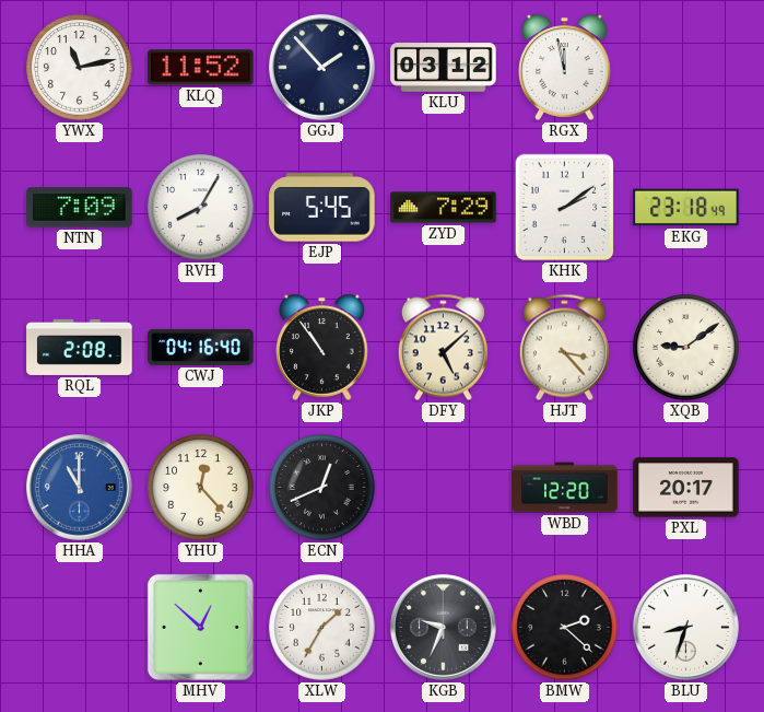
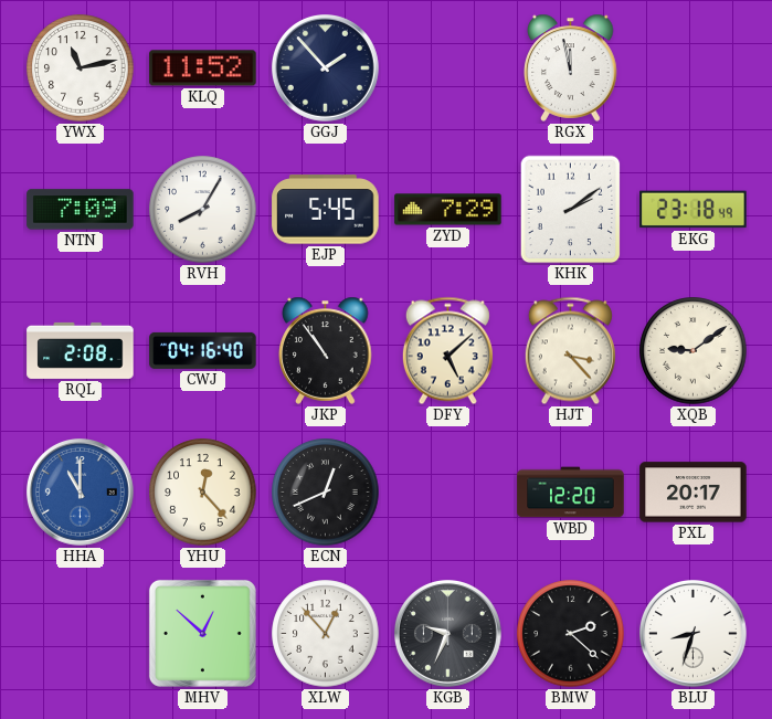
KLU: 03:12 -> none (444, 68)
XLW: 1:35 -> 12:53 (326, 634)
